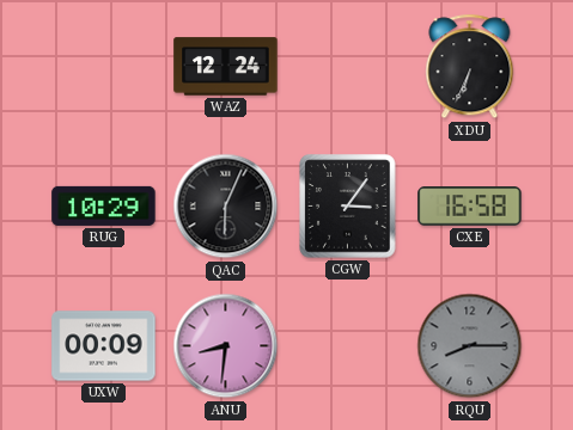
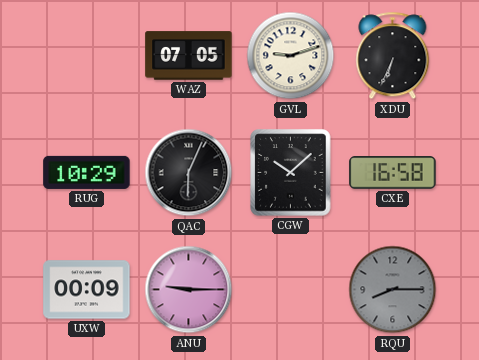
WAZ: 12:24 -> 07:05 (189, 56)
GVL: none -> 9:12 (291, 56)
CGW: 3:06 -> 10:08 (291, 173)
ANU: 8:31 -> 9:15 (189, 290)
